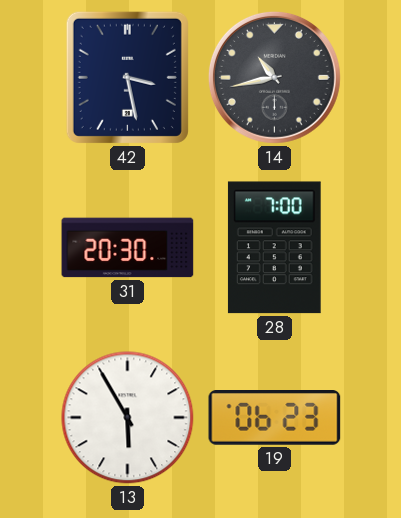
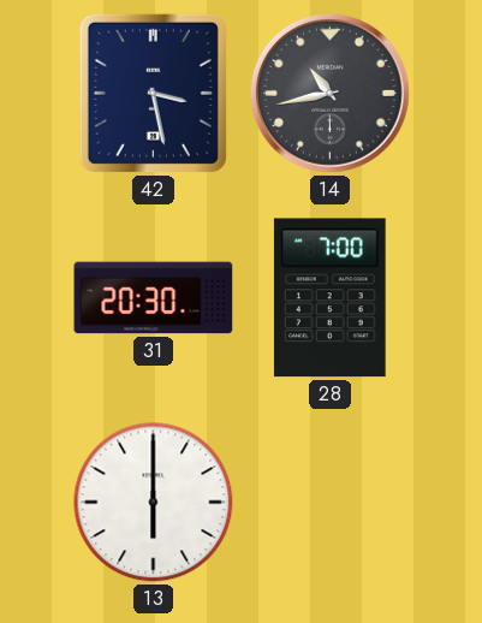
13: 5:55 -> 6:00 (154, 503)
19: 06:23 -> none (275, 418)
